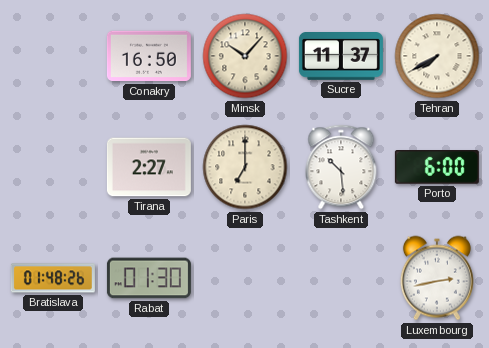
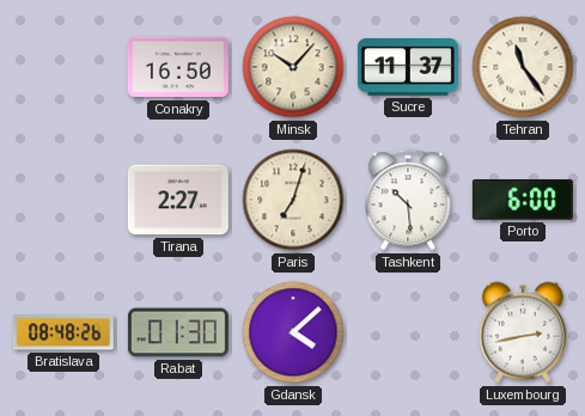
Tehran: 7:40 -> 11:24 (523, 67)
Paris: 7:00 -> 7:03 (293, 200)
Bratislava: 01:48 -> 08:48 (63, 332)
Gdansk: none -> 4:08 (293, 332)
